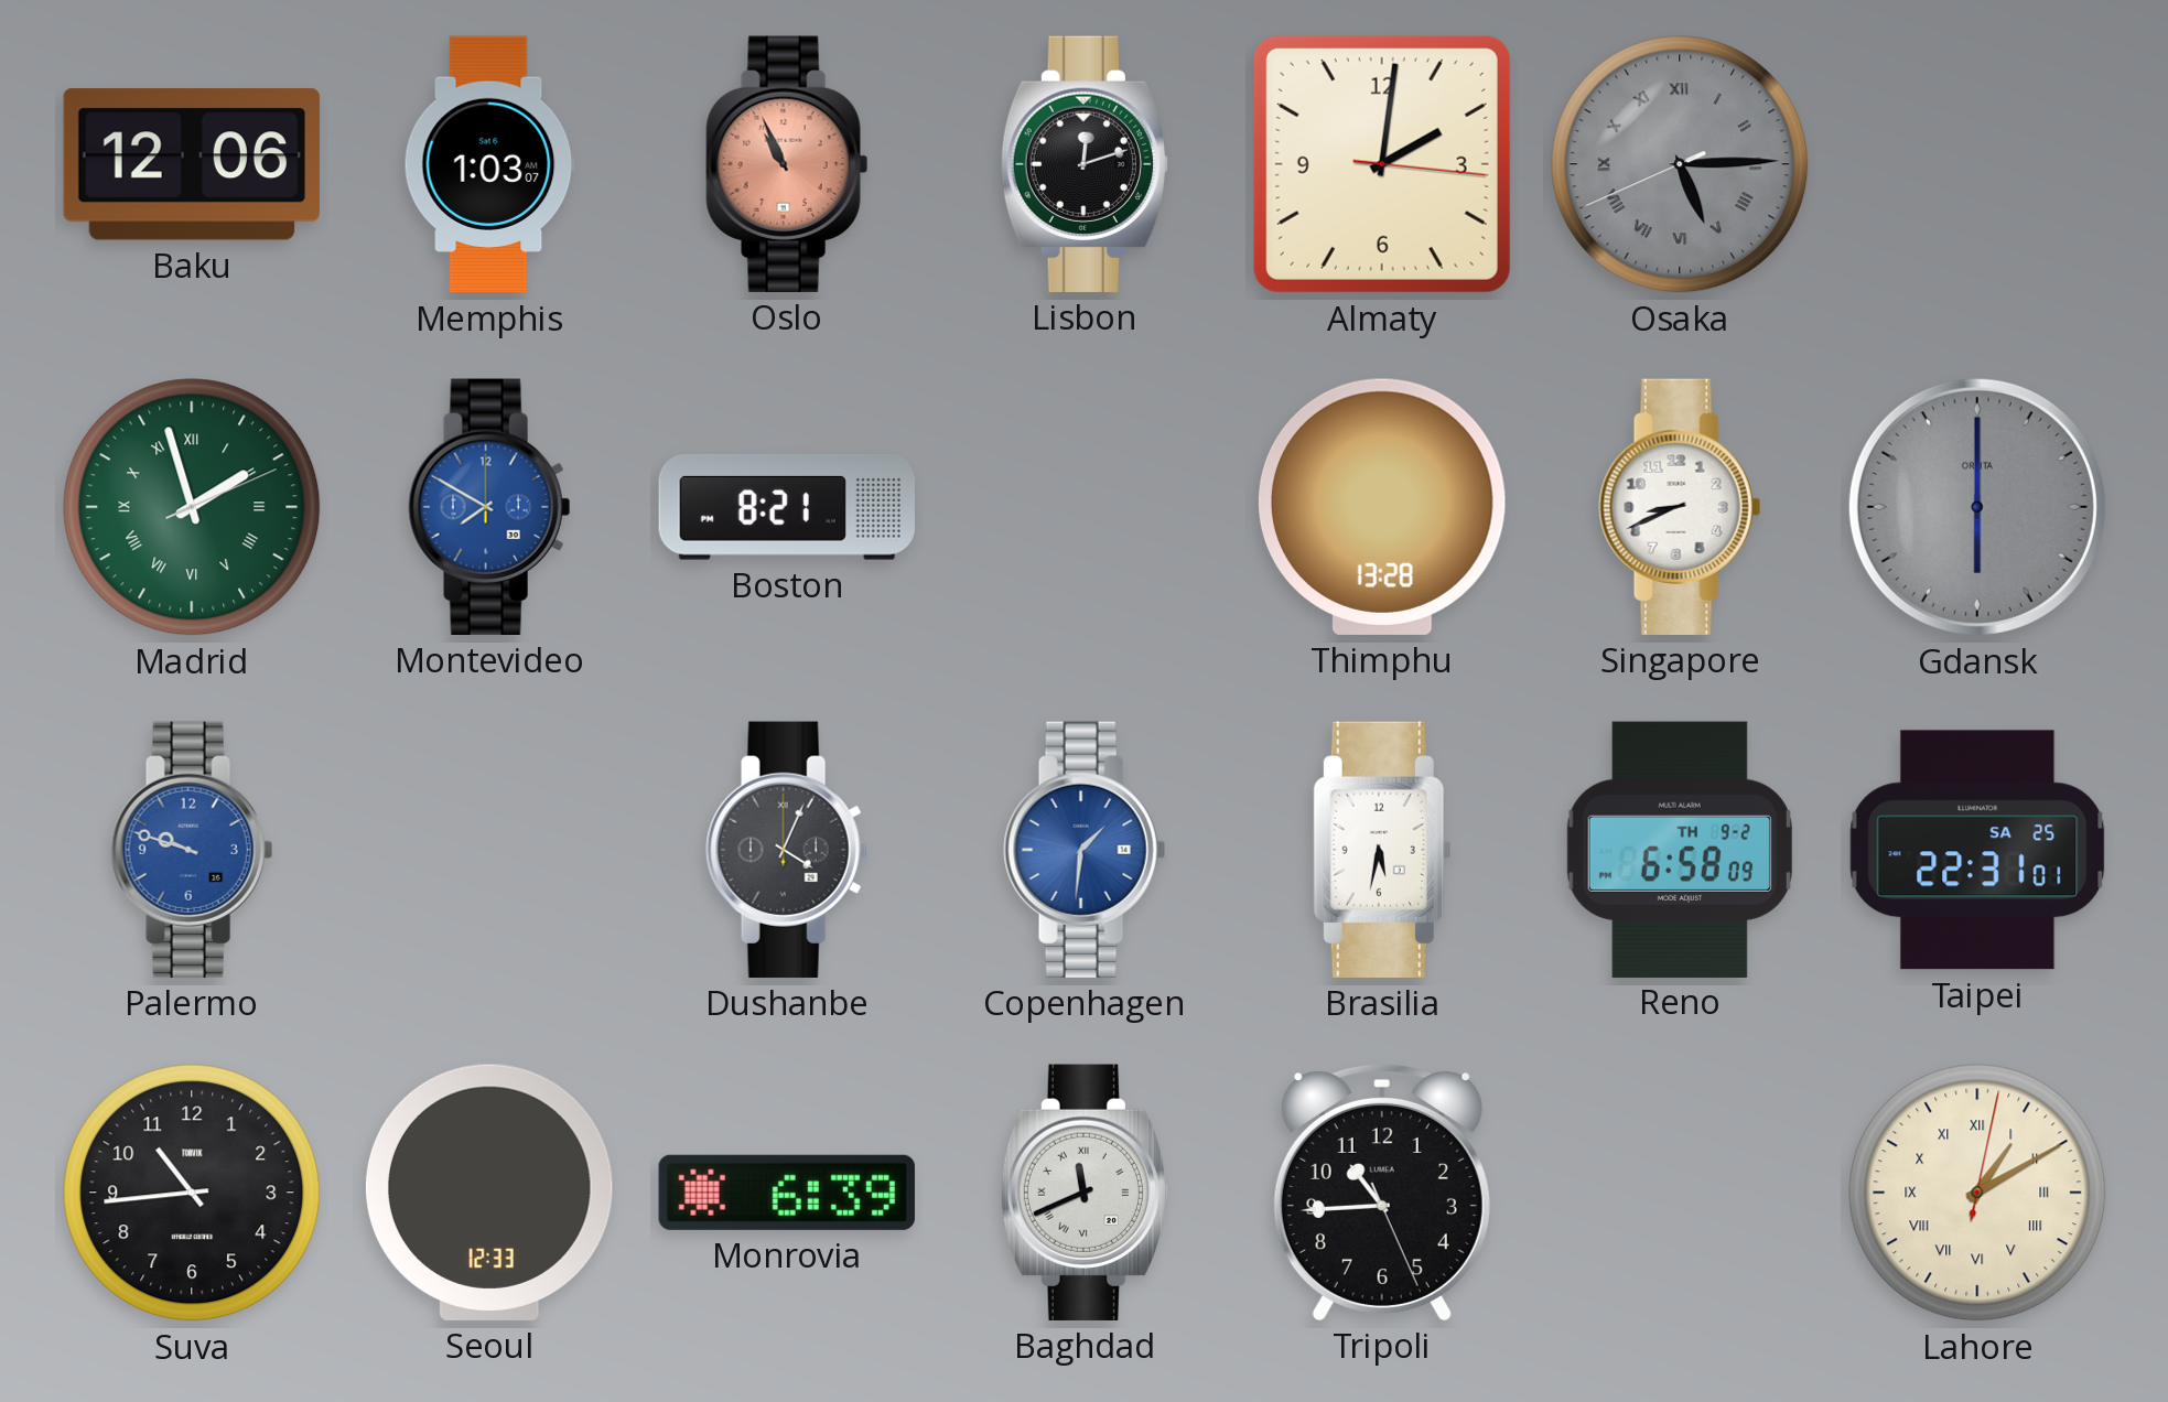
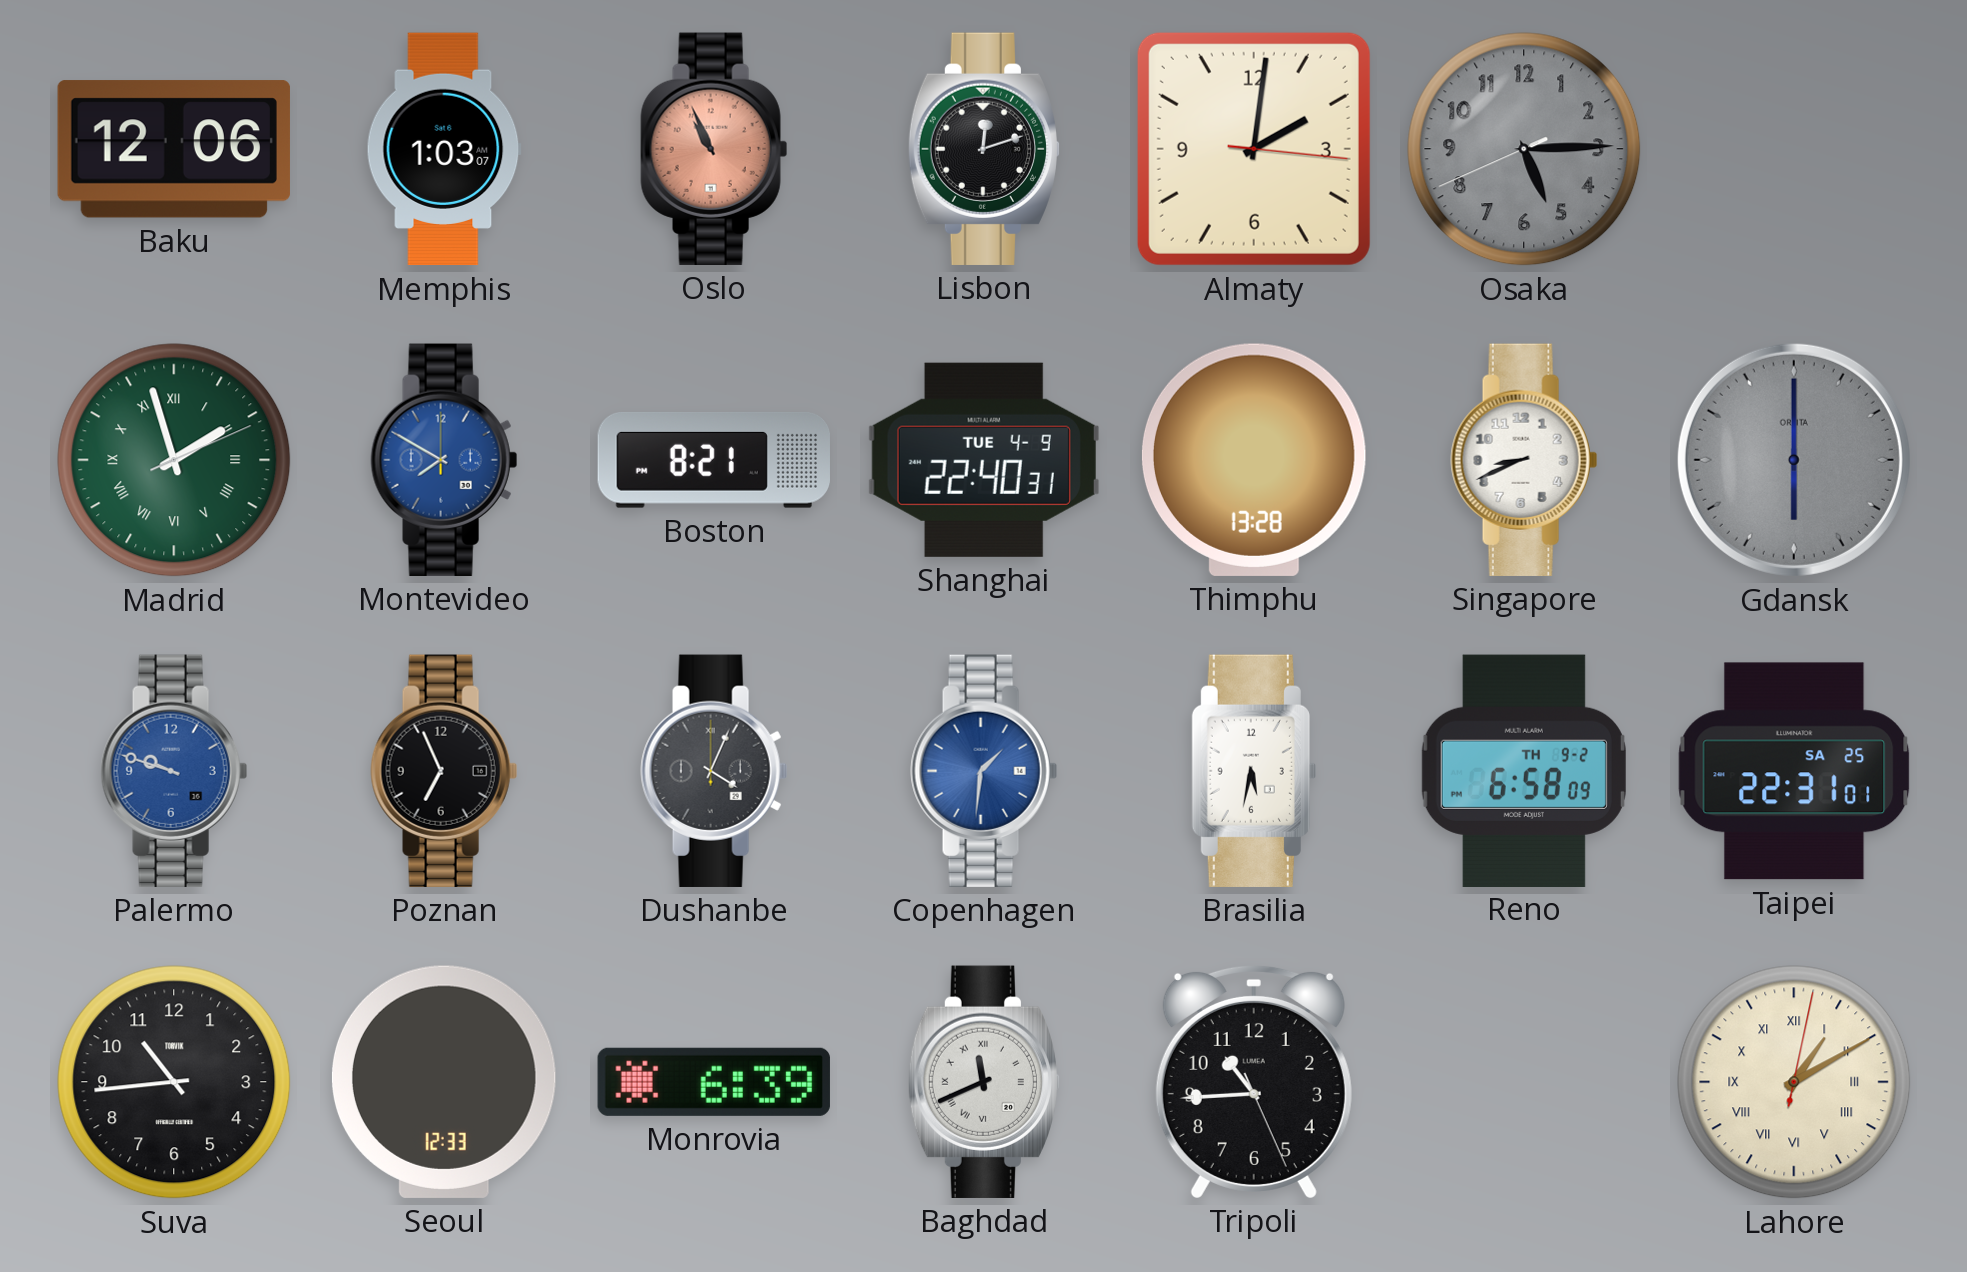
Osaka numerals: Roman -> Arabic (1524, 149)
Shanghai: none -> 22:40 (984, 460)
Poznan: none -> 6:56 (444, 771)
